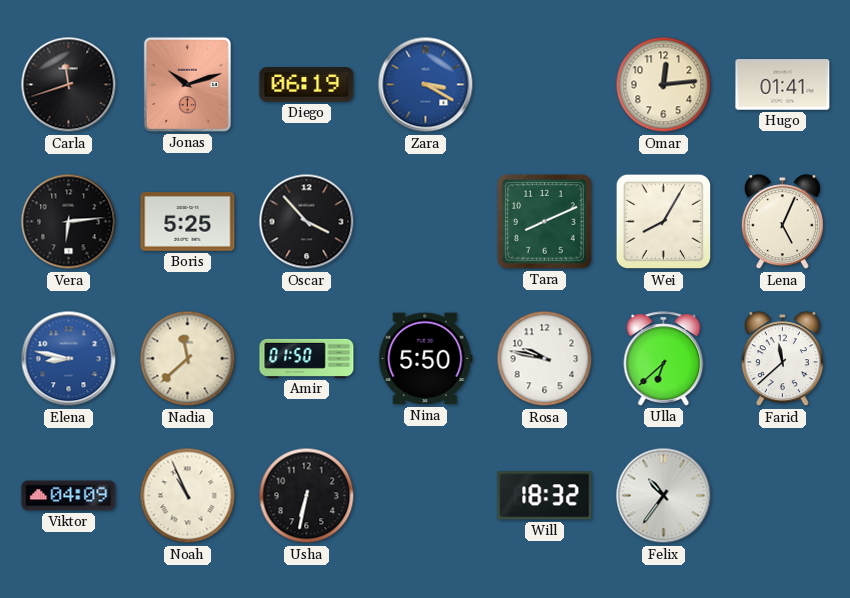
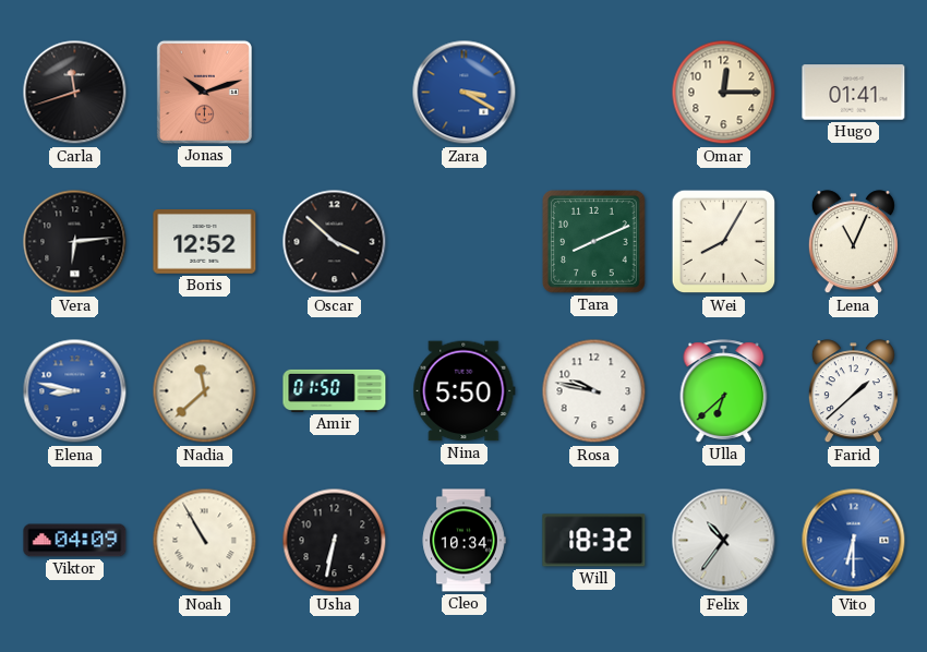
Diego: 06:19 -> none (307, 85)
Omar: 12:14 -> 12:15 (724, 93)
Boris: 5:25 -> 12:52 (205, 242)
Oscar: 3:53 -> 3:52 (335, 242)
Lena: 5:04 -> 11:04 (853, 242)
Farid: 11:38 -> 1:38 (853, 391)
Noah: 10:56 -> 10:55 (205, 541)
Cleo: none -> 10:34 (463, 541)
Vito: none -> 6:30 (854, 541)
